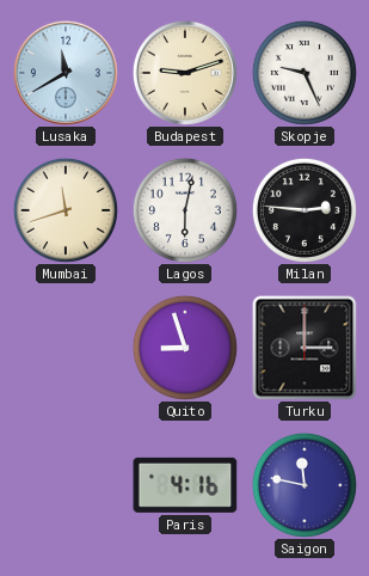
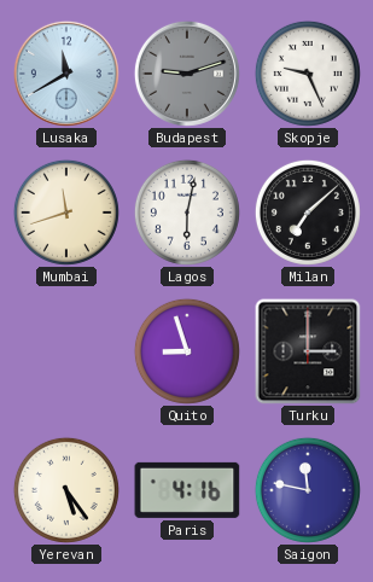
Budapest dial: cream -> grey (187, 74)
Milan: 2:46 -> 7:08 (308, 213)
Yerevan: none -> 5:24 (66, 490)
